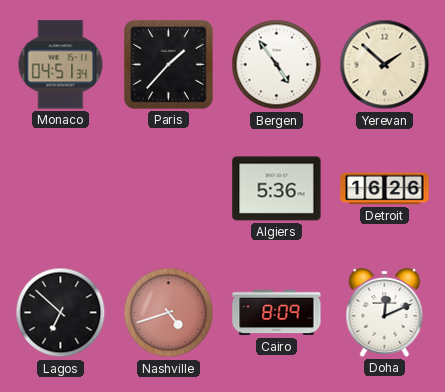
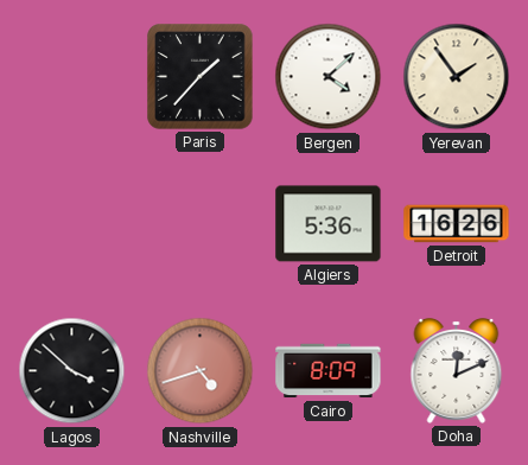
Monaco: 04:51 -> none (61, 65)
Bergen: 4:54 -> 4:08 (329, 77)
Yerevan: 1:52 -> 1:54 (457, 77)
Lagos: 6:52 -> 3:52 (72, 371)
